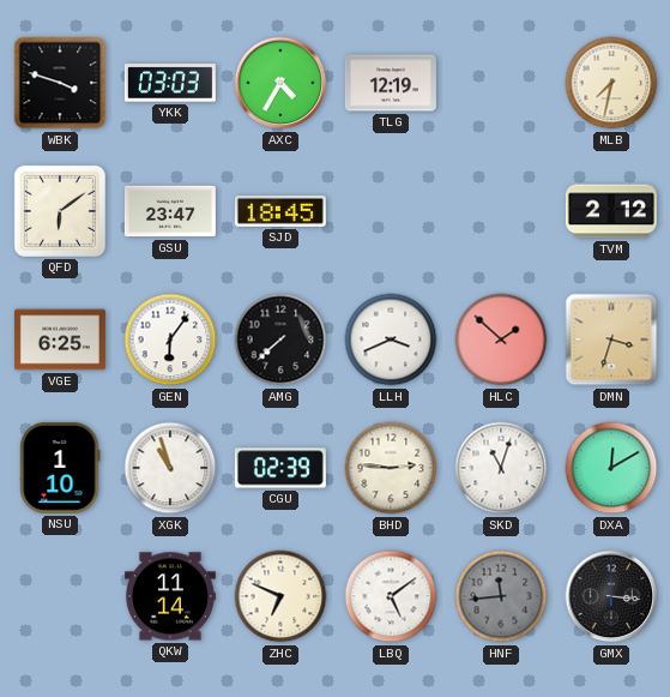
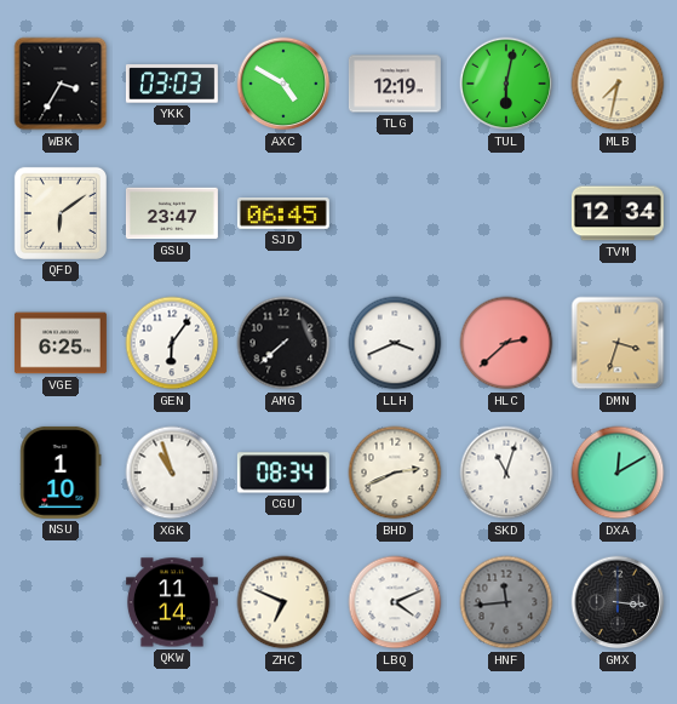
WBK: 3:48 -> 3:35 (61, 84)
AXC: 4:35 -> 4:50 (283, 84)
TUL: none -> 6:02 (506, 84)
SJD: 18:45 -> 06:45 (283, 214)
TVM: 2:12 -> 12:34 (618, 213)
HLC: 1:52 -> 2:38 (506, 343)
CGU: 02:39 -> 08:34 (283, 473)
BHD: 2:46 -> 2:41 (395, 473)
LBQ: 5:09 -> 4:11 (395, 602)
